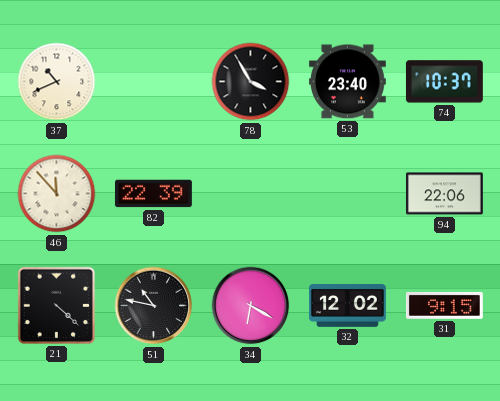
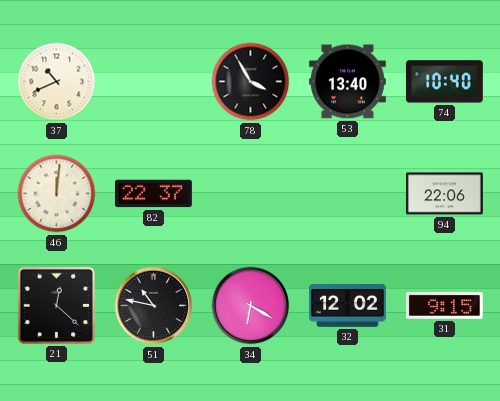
53: 23:40 -> 13:40 (347, 82)
74: 10:37 -> 10:40 (444, 82)
46: 11:53 -> 12:01 (57, 194)
82: 22:39 -> 22:37 (153, 194)
21: 4:22 -> 12:22 (56, 305)
